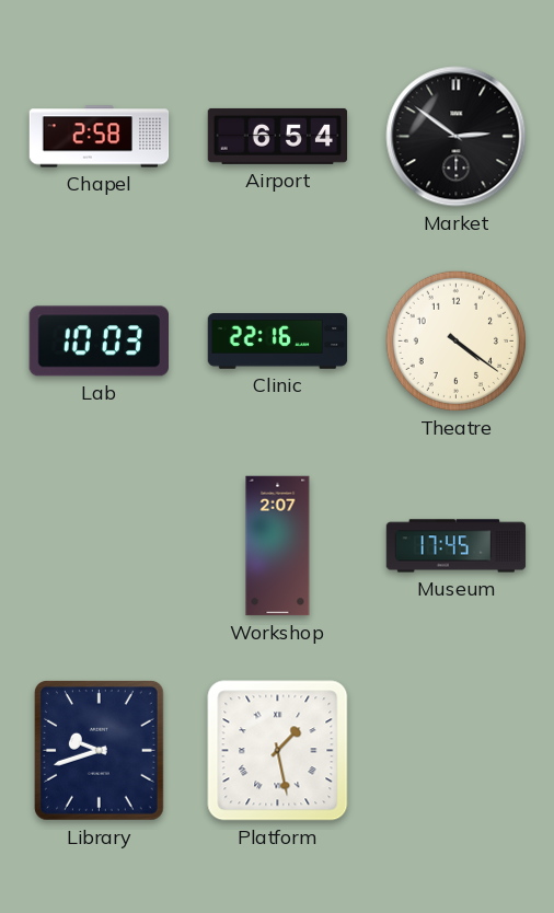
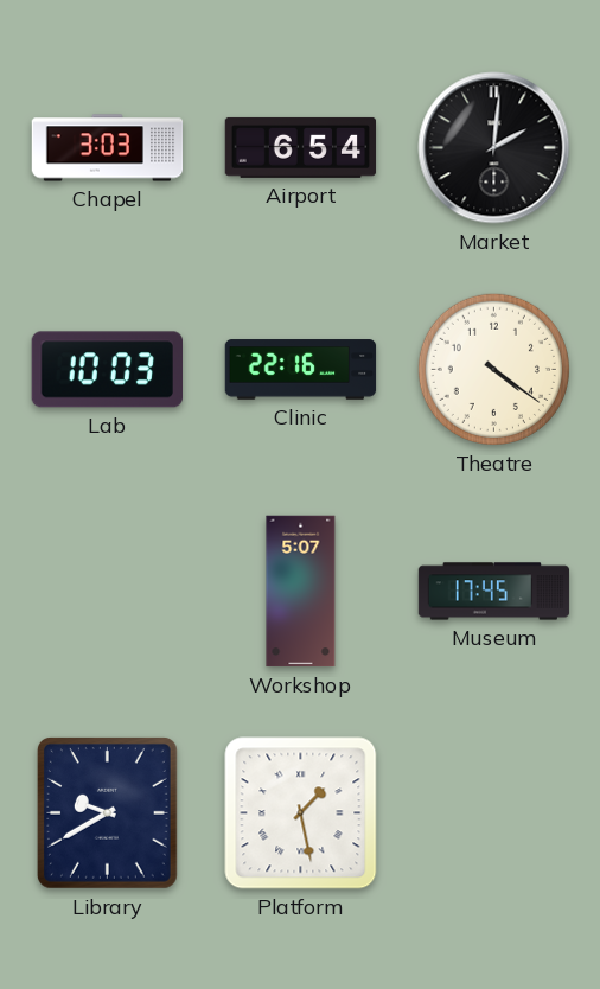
Chapel: 2:58 -> 3:03 (108, 148)
Market: 2:51 -> 2:01 (494, 148)
Workshop: 2:07 -> 5:07 (301, 592)
Library: 9:42 -> 9:40 (107, 813)
